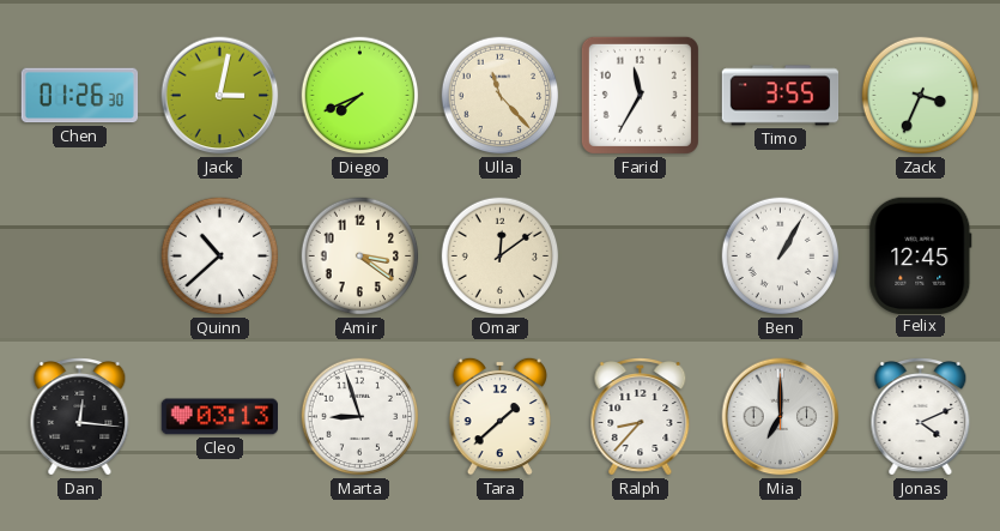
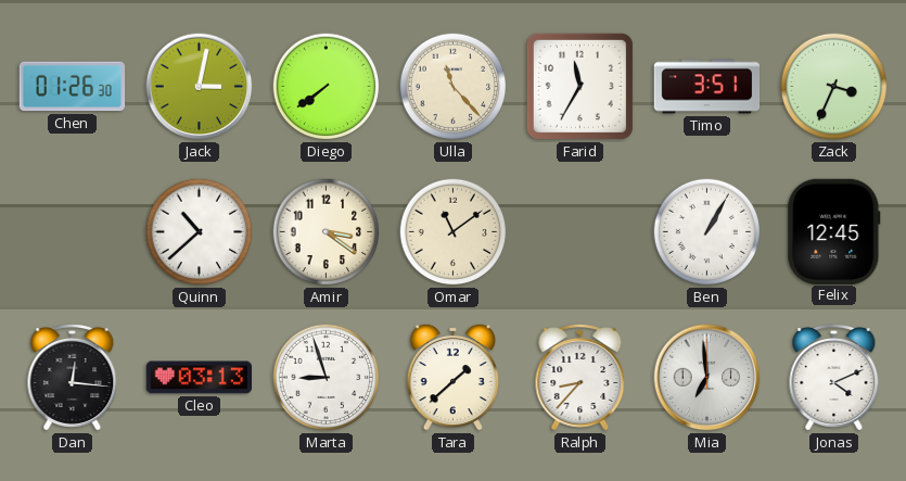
Diego: 7:41 -> 7:39 (327, 87)
Timo: 3:55 -> 3:51 (707, 87)
Omar: 12:09 -> 11:09 (454, 232)
Mia: 7:00 -> 6:59 (707, 378)
